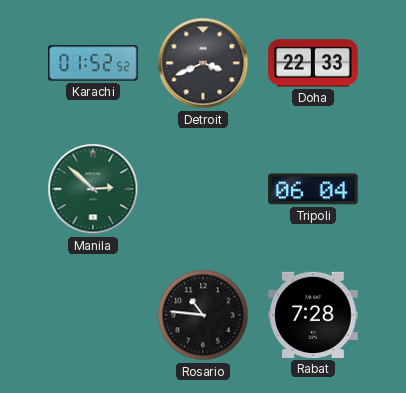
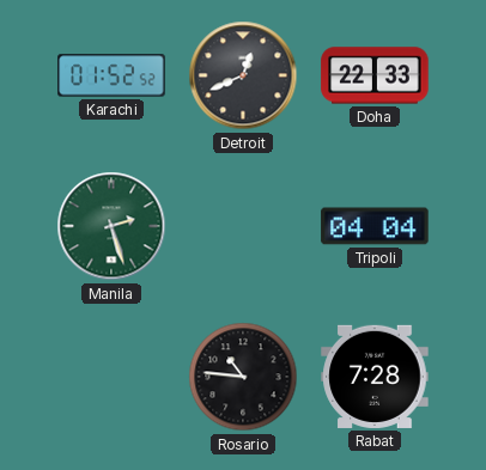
Detroit: 3:41 -> 12:41 (243, 75)
Manila: 2:52 -> 2:27 (111, 226)
Tripoli: 06:04 -> 04:04 (375, 226)
